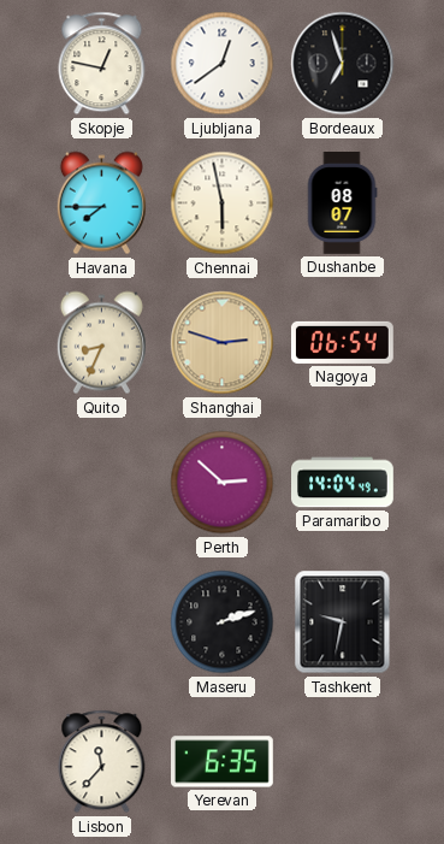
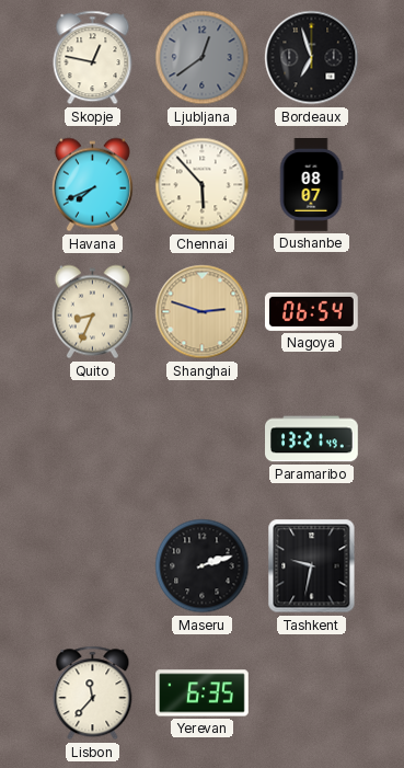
Ljubljana dial: white -> grey (203, 58)
Havana: 7:45 -> 7:41 (92, 185)
Chennai: 5:58 -> 5:53 (203, 185)
Perth: 2:52 -> none (223, 483)
Paramaribo: 14:04 -> 13:21 (312, 439)
